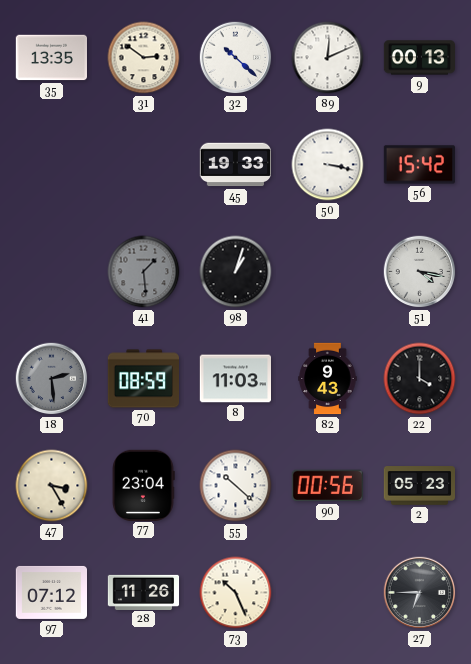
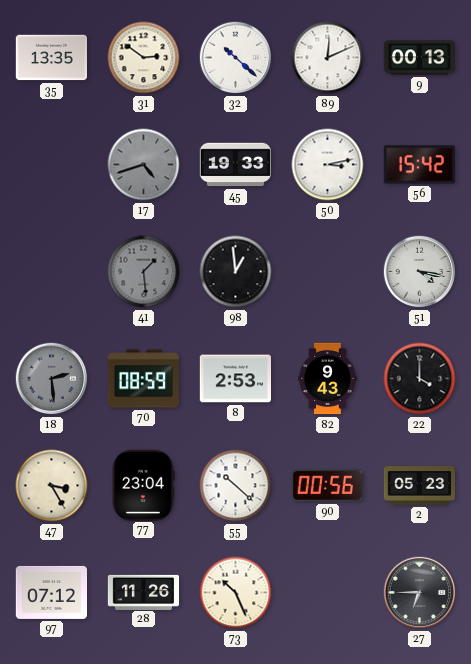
17: none -> 4:42 (144, 165)
50: 3:17 -> 3:13 (328, 165)
98: 1:03 -> 12:59 (236, 272)
8: 11:03 -> 2:53 (236, 379)
